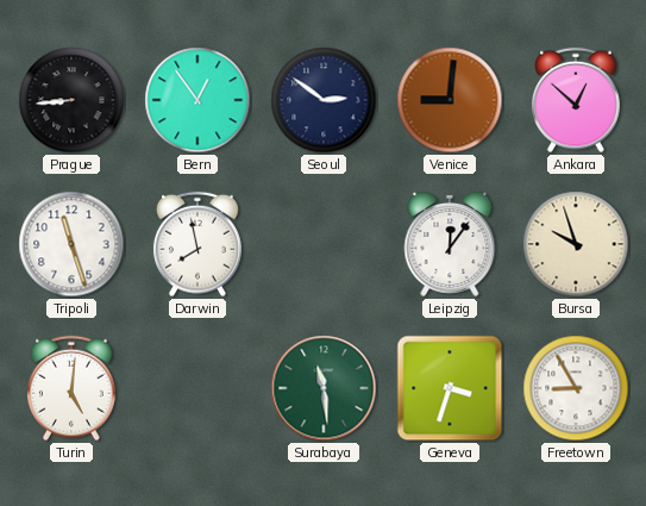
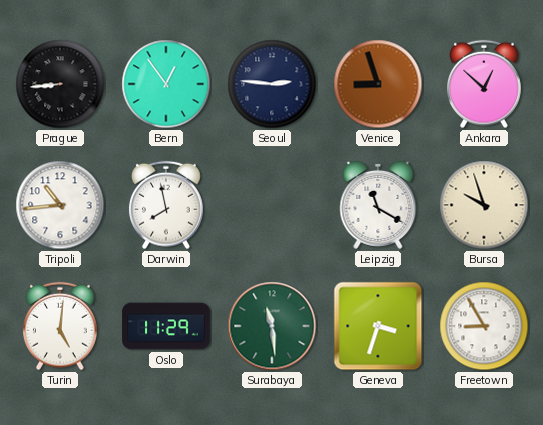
Seoul: 2:51 -> 2:46 (272, 84)
Venice: 9:01 -> 8:57 (378, 84)
Tripoli: 11:27 -> 10:44 (60, 205)
Leipzig: 12:06 -> 11:20 (378, 205)
Oslo: none -> 11:29 (166, 326)
